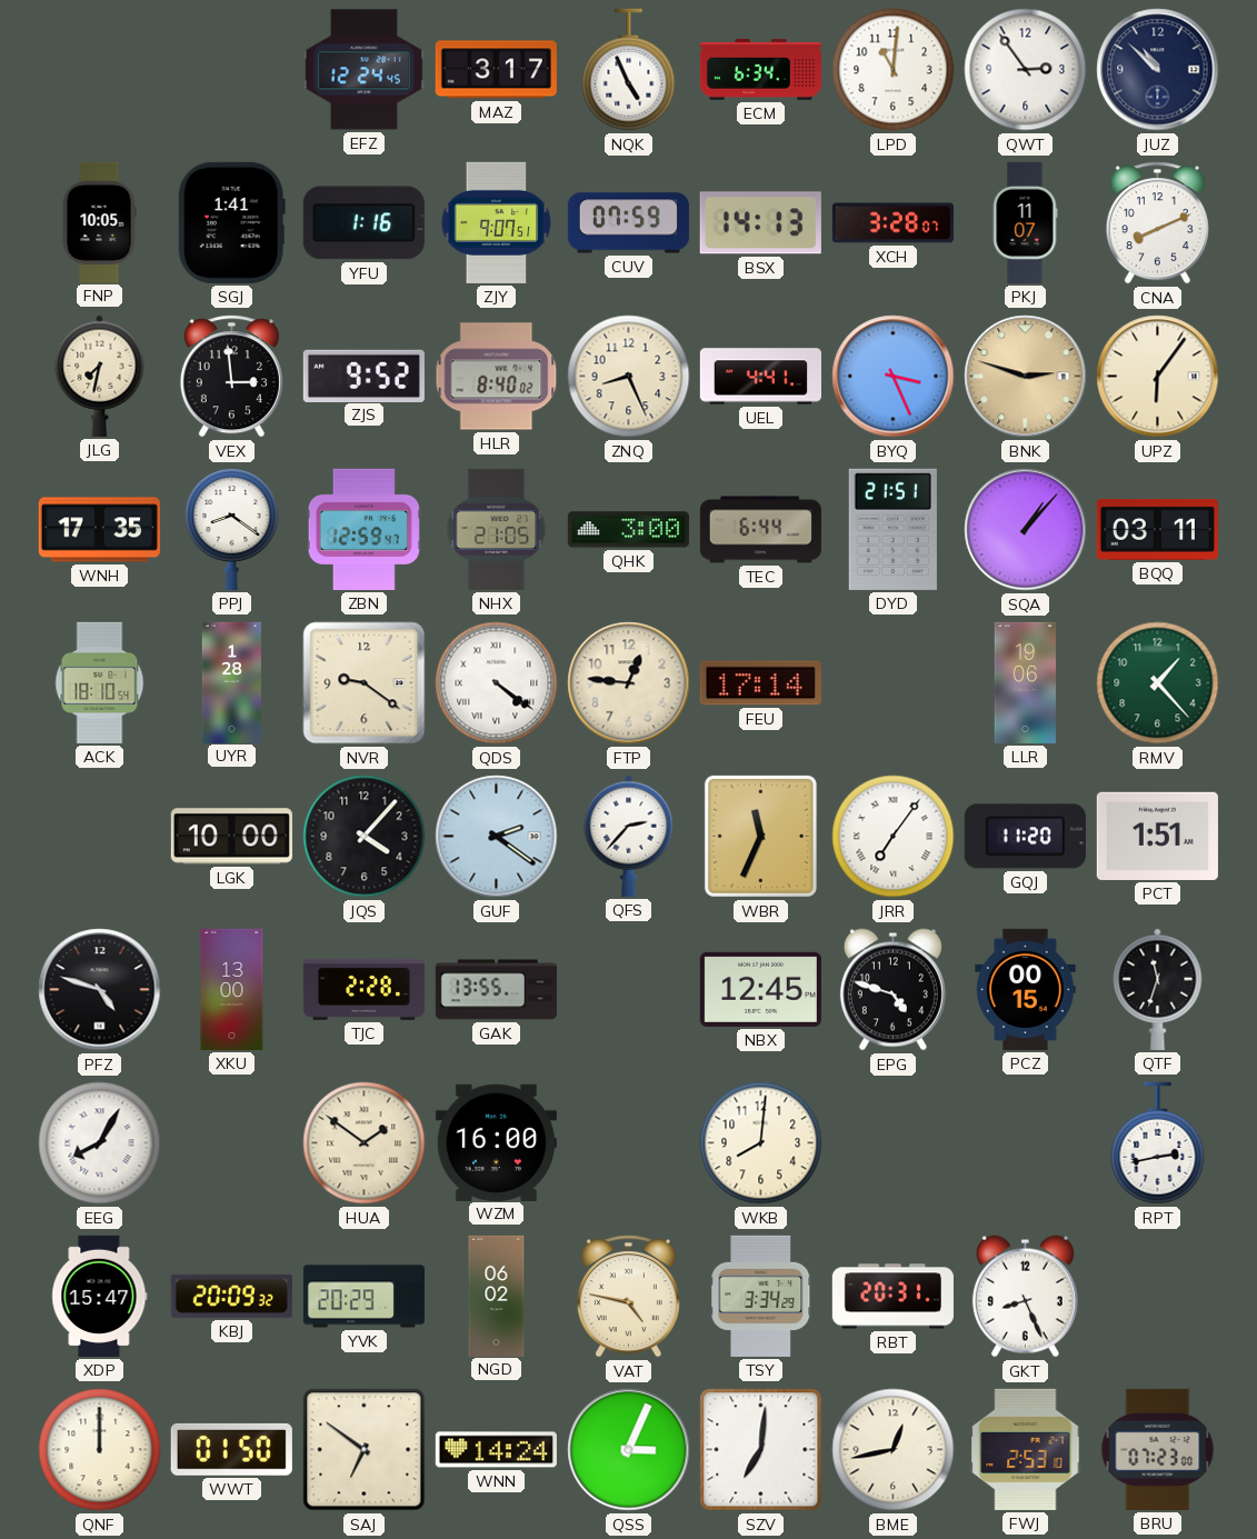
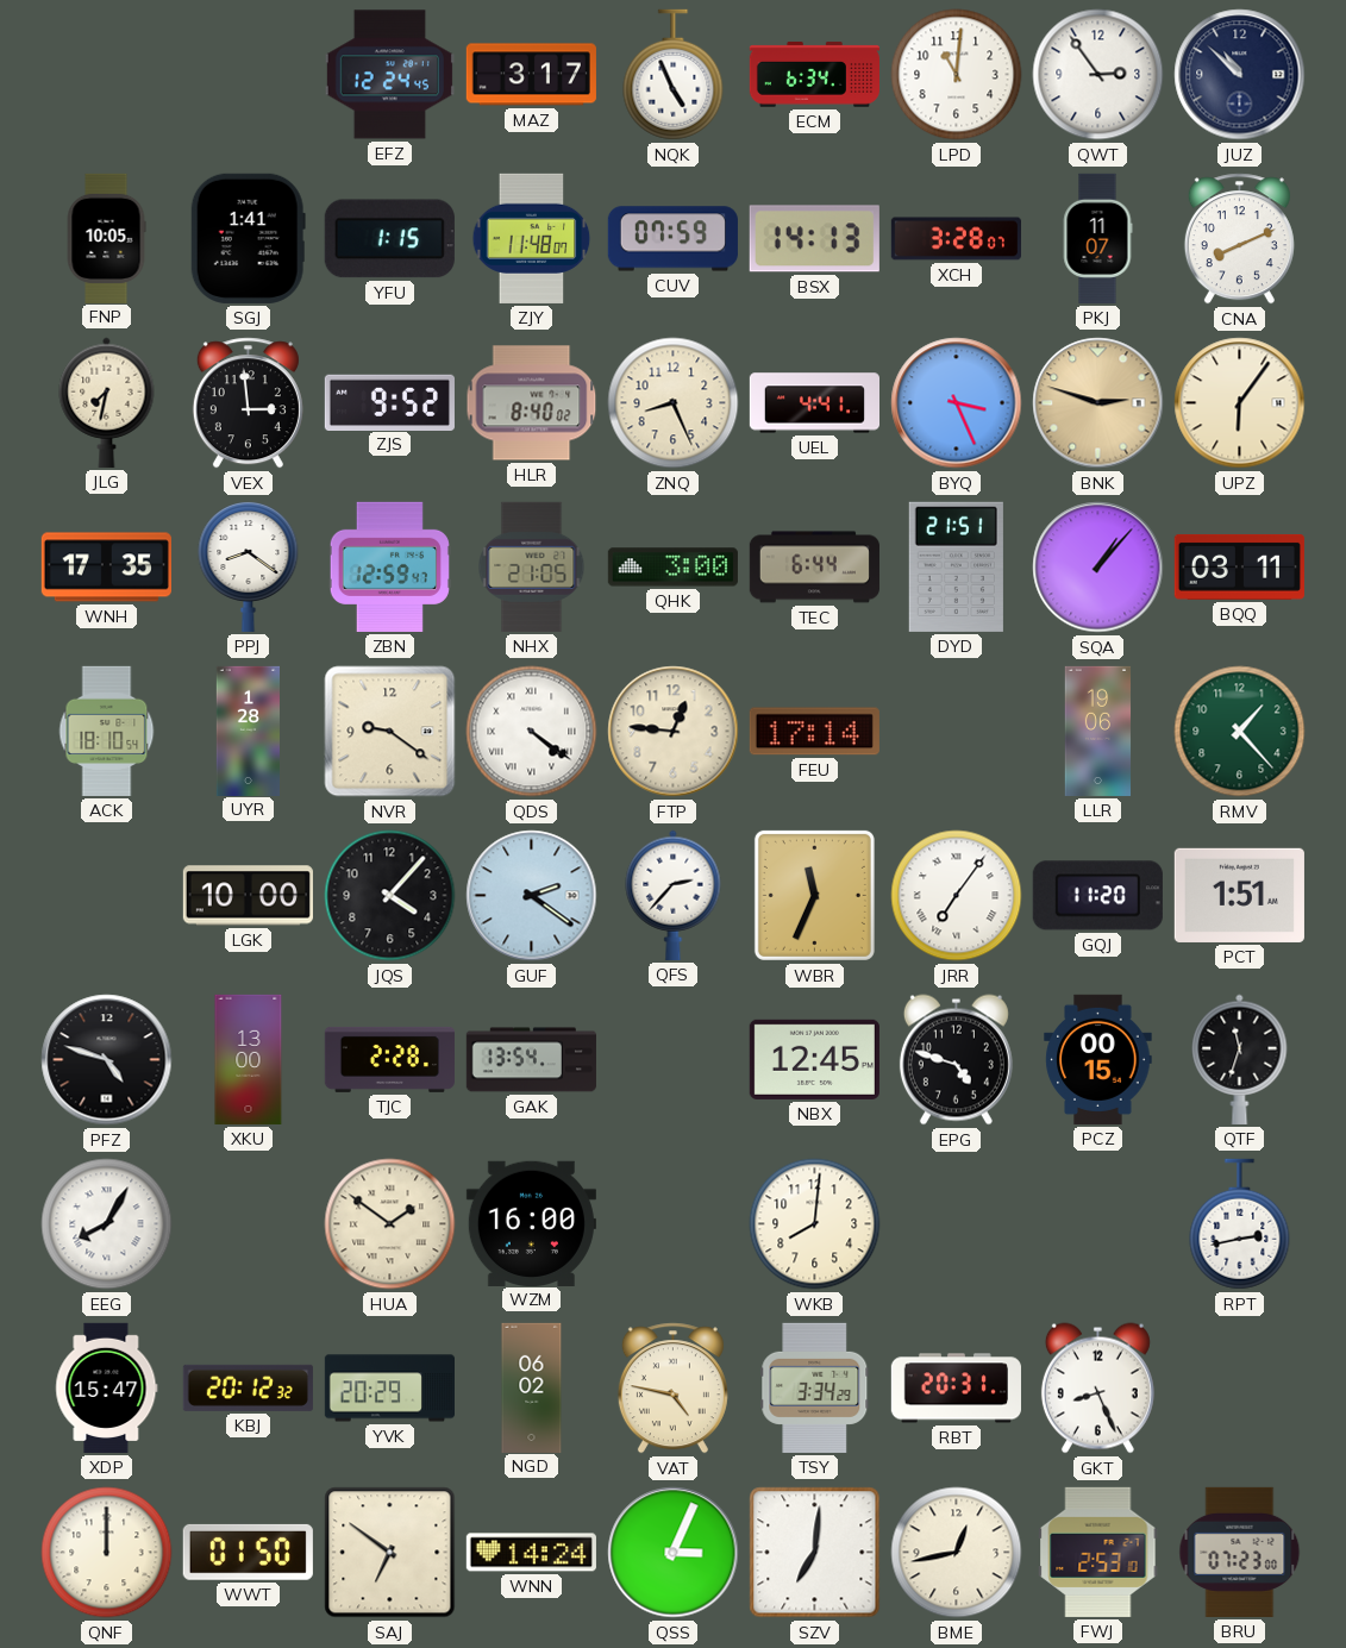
YFU: 1:16 -> 1:15 (389, 239)
ZJY: 9:07 -> 11:48 (532, 238)
GAK: 13:55 -> 13:54 (531, 1060)
KBJ: 20:09 -> 20:12 (248, 1387)
